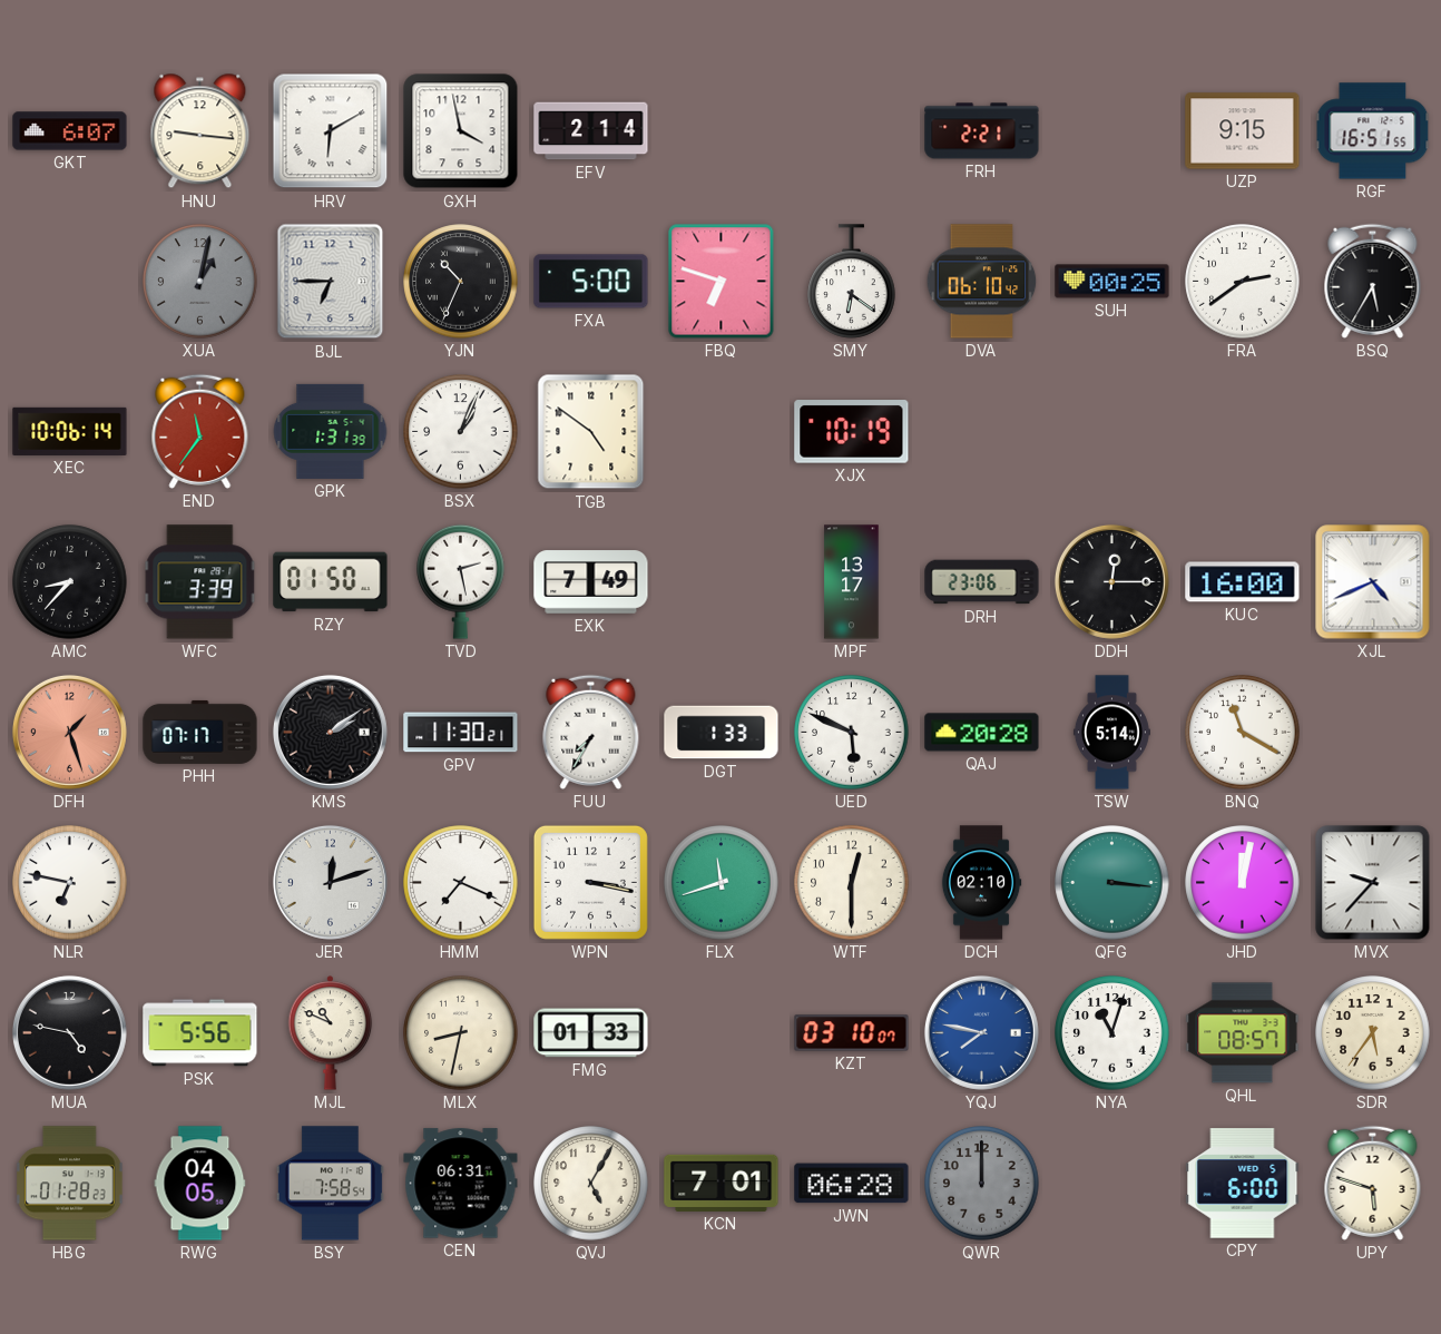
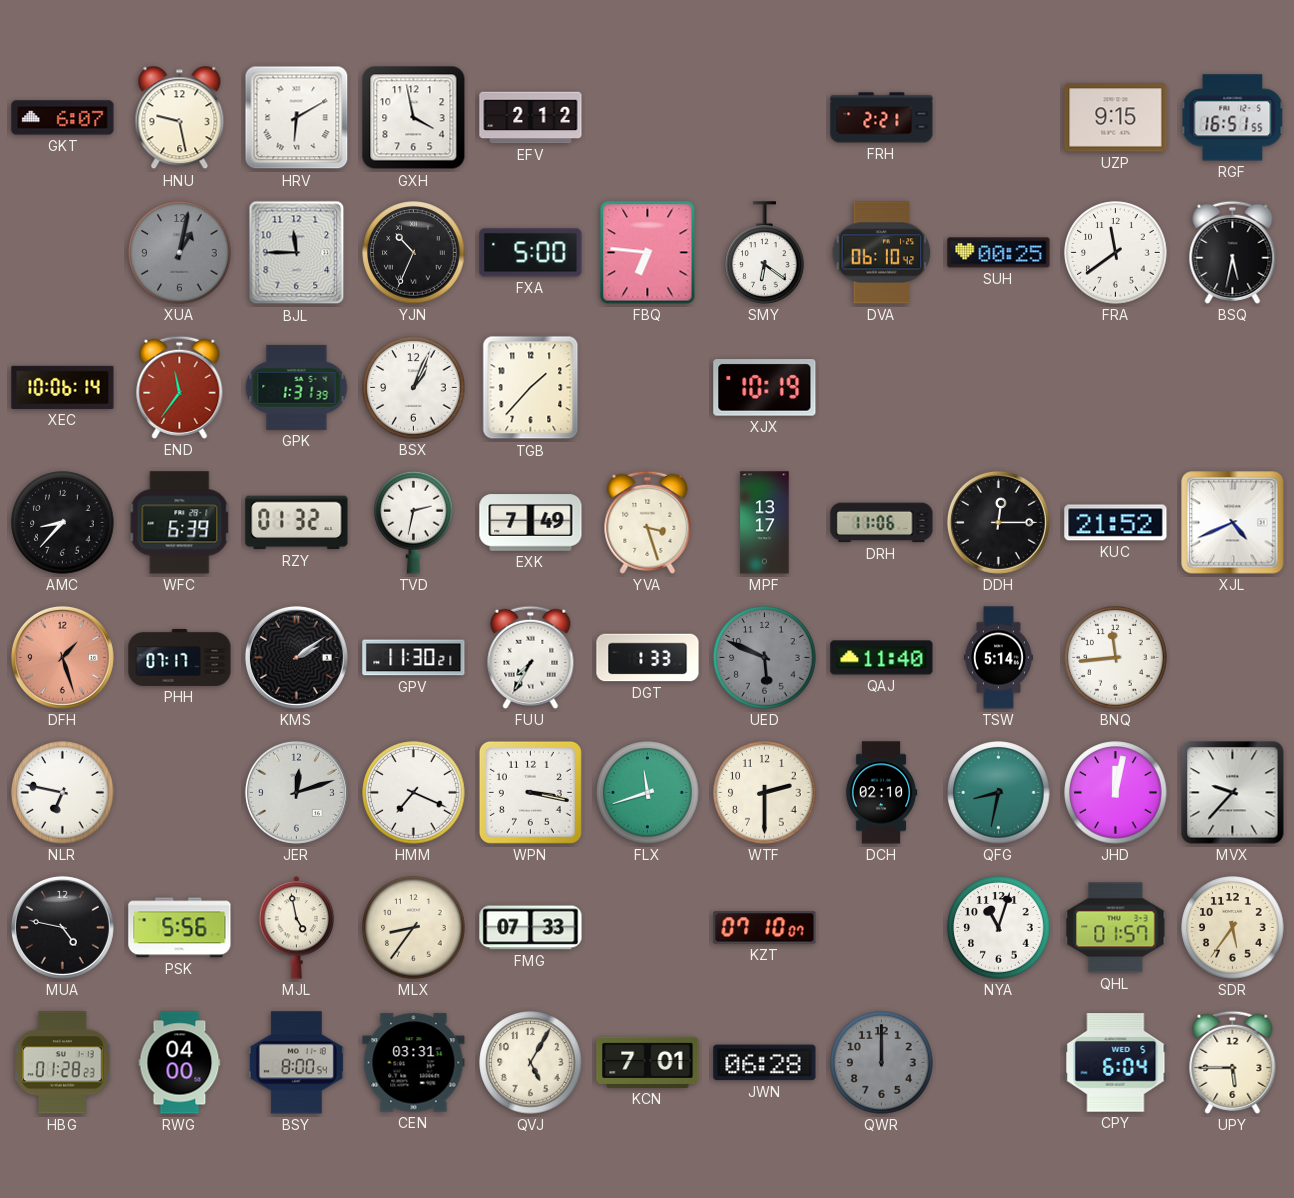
HNU: 9:16 -> 9:28 (180, 118)
EFV: 2:14 -> 2:12 (531, 118)
BJL: 6:45 -> 11:45 (297, 253)
FBQ: 6:48 -> 6:46 (648, 253)
FRA: 2:39 -> 11:39 (1116, 253)
BSQ: 5:35 -> 5:32 (1233, 252)
TGB: 4:51 -> 1:37 (531, 388)
WFC: 3:39 -> 6:39 (180, 523)
RZY: 01:50 -> 01:32 (297, 523)
TVD: 2:28 -> 2:32 (414, 522)
YVA: none -> 3:27 (648, 522)
DRH: 23:06 -> 11:06 (882, 523)
KUC: 16:00 -> 21:52 (1116, 523)
UED dial: white -> grey (765, 658)
QAJ: 20:28 -> 11:40 (882, 658)
BNQ: 11:20 -> 11:44 (1116, 658)
WTF: 12:30 -> 2:30 (765, 793)
QFG: 3:16 -> 8:32 (999, 793)
MJL: 10:49 -> 4:58 (297, 928)
MLX: 8:32 -> 8:36 (414, 928)
FMG: 01:33 -> 07:33 (531, 928)
KZT: 03:10 -> 07:10 (765, 928)
YQJ: 7:47 -> none (981, 1032)
QHL: 08:57 -> 01:57 (1116, 928)
RWG: 04:05 -> 04:00 (180, 1063)
BSY: 7:58 -> 8:00 (296, 1063)
CEN: 06:31 -> 03:31 (414, 1063)
CPY: 6:00 -> 6:04 (1116, 1063)
UPY: 5:48 -> 5:45 (1233, 1062)
